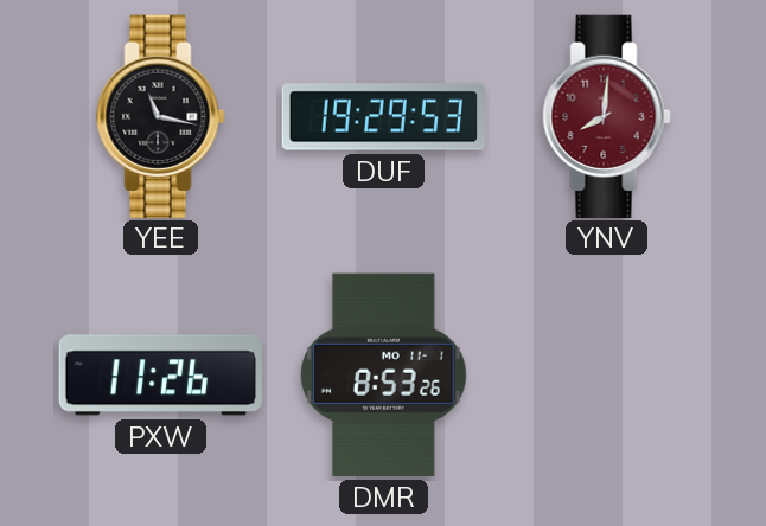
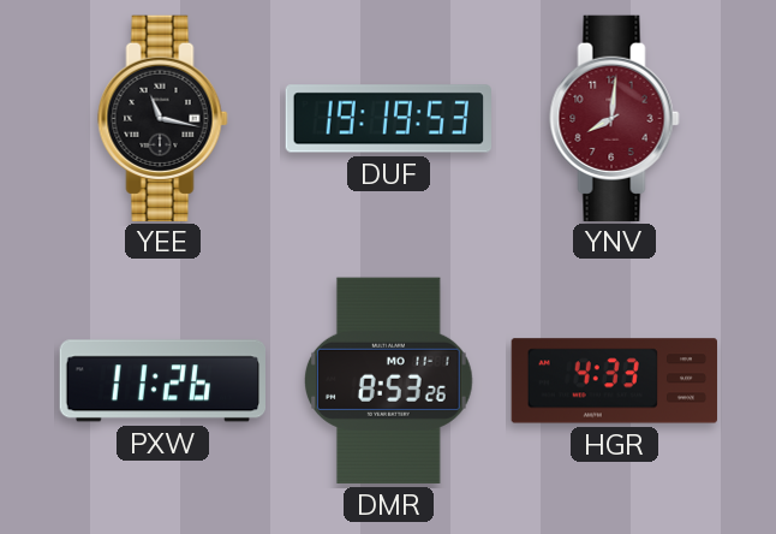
DUF: 19:29 -> 19:19 (388, 119)
HGR: none -> 4:33 (614, 381)
